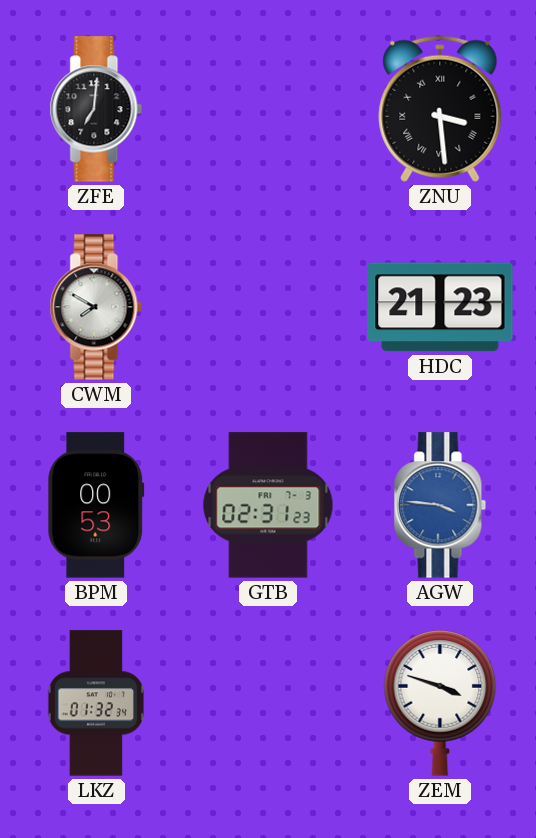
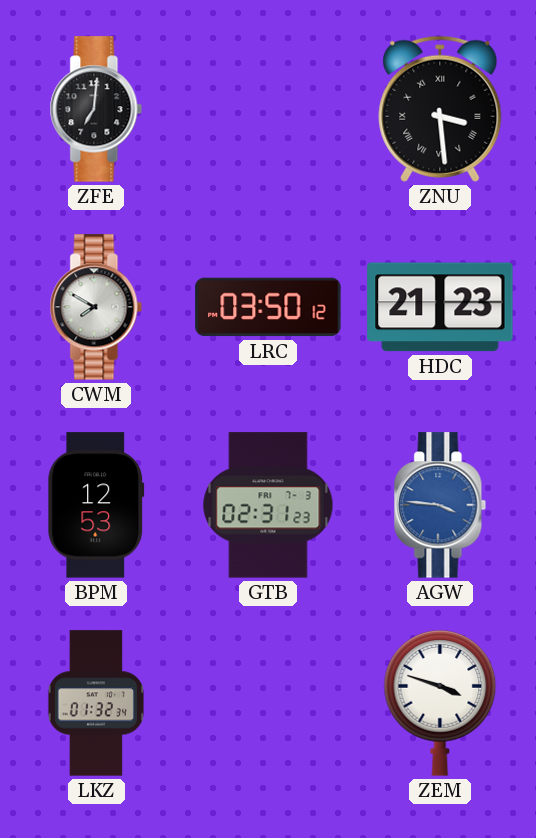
LRC: none -> 03:50 (268, 307)
BPM: 00:53 -> 12:53 (96, 505)
